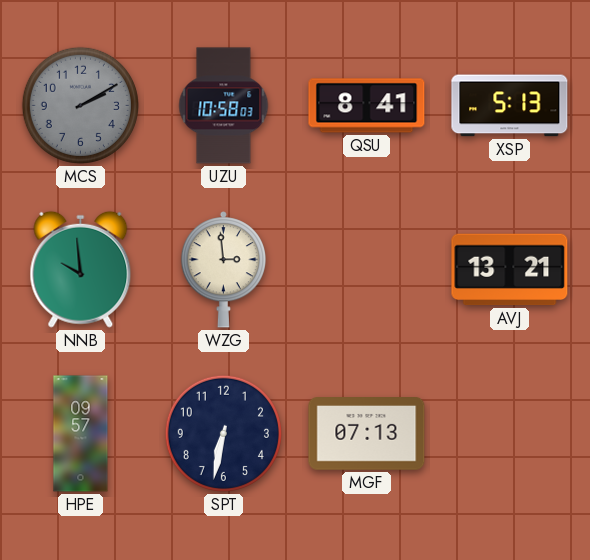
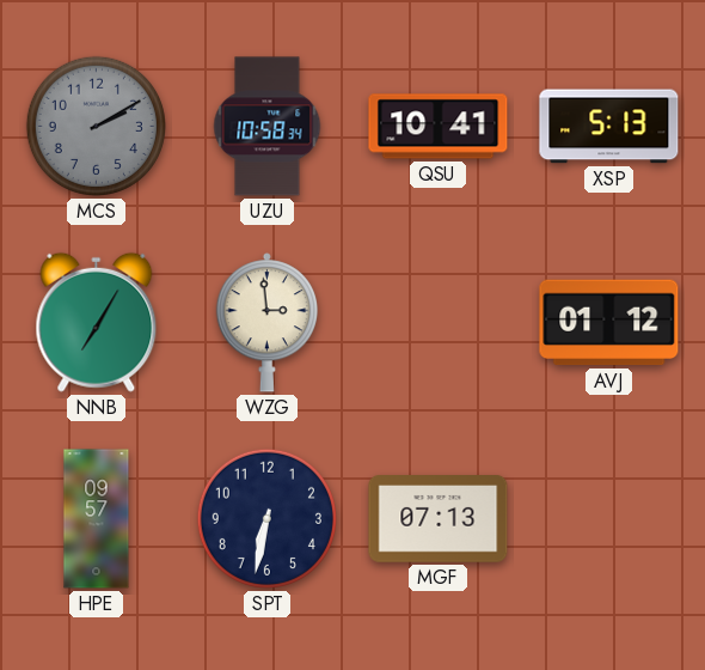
UZU: 10:58:03 -> 10:58:34 (268, 127)
QSU: 8:41 -> 10:41 (439, 127)
NNB: 9:59 -> 7:05 (97, 322)
AVJ: 13:21 -> 01:12 (609, 323)
